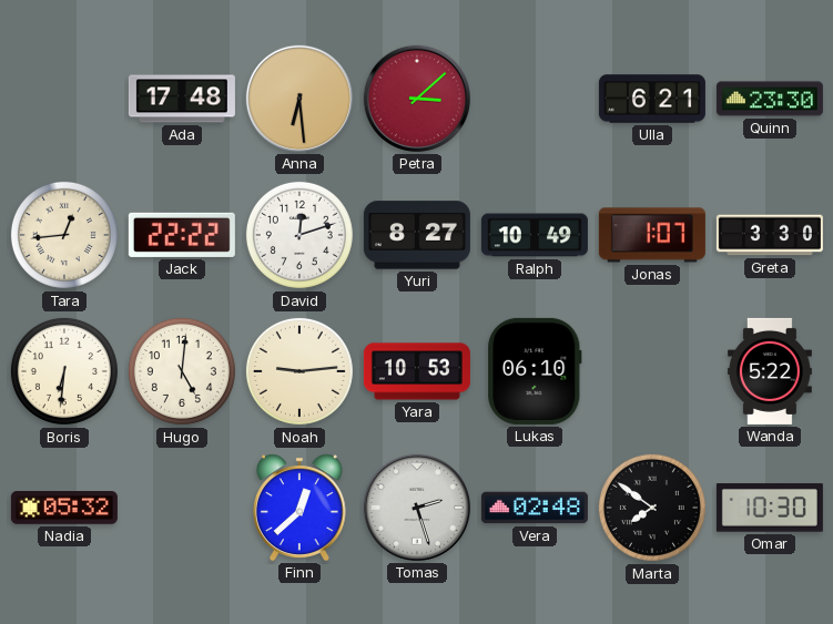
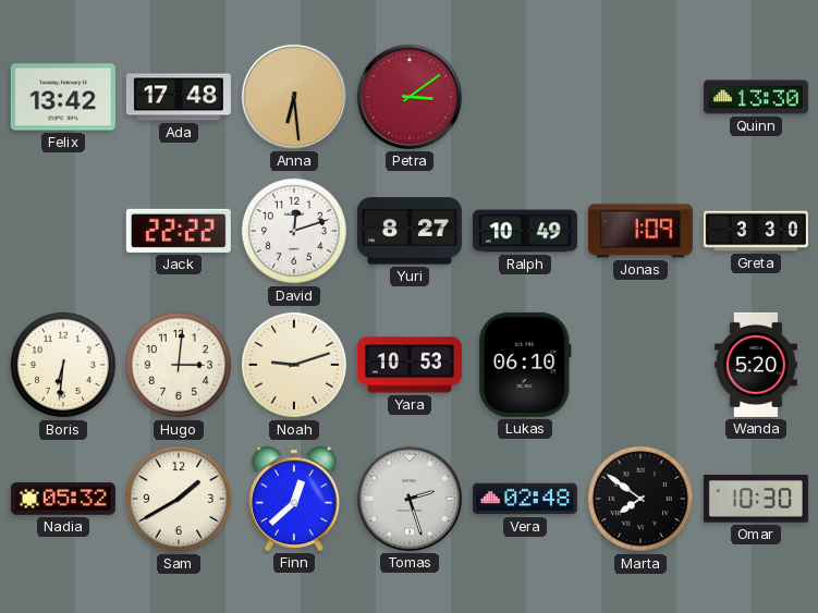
Felix: none -> 13:42 (63, 97)
Petra: 3:08 -> 3:09 (410, 97)
Ulla: 6:21 -> none (652, 99)
Quinn: 23:30 -> 13:30 (756, 97)
Tara: 12:44 -> none (64, 235)
Jonas: 1:07 -> 1:09 (640, 231)
Hugo: 5:01 -> 3:01 (179, 365)
Noah: 9:14 -> 9:12 (294, 365)
Wanda: 5:22 -> 5:20 (756, 365)
Sam: none -> 1:40 (179, 499)
